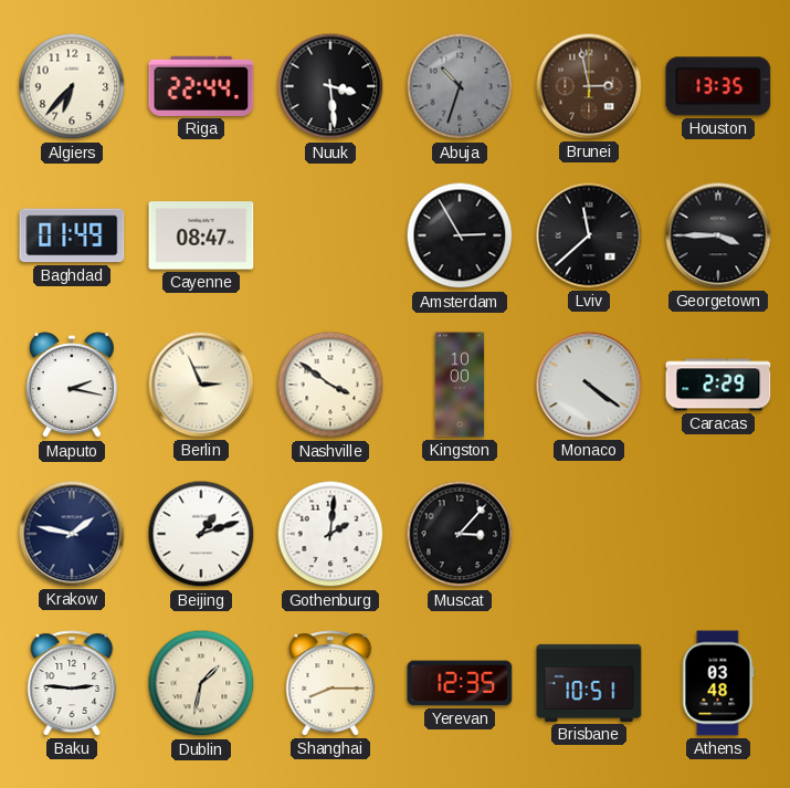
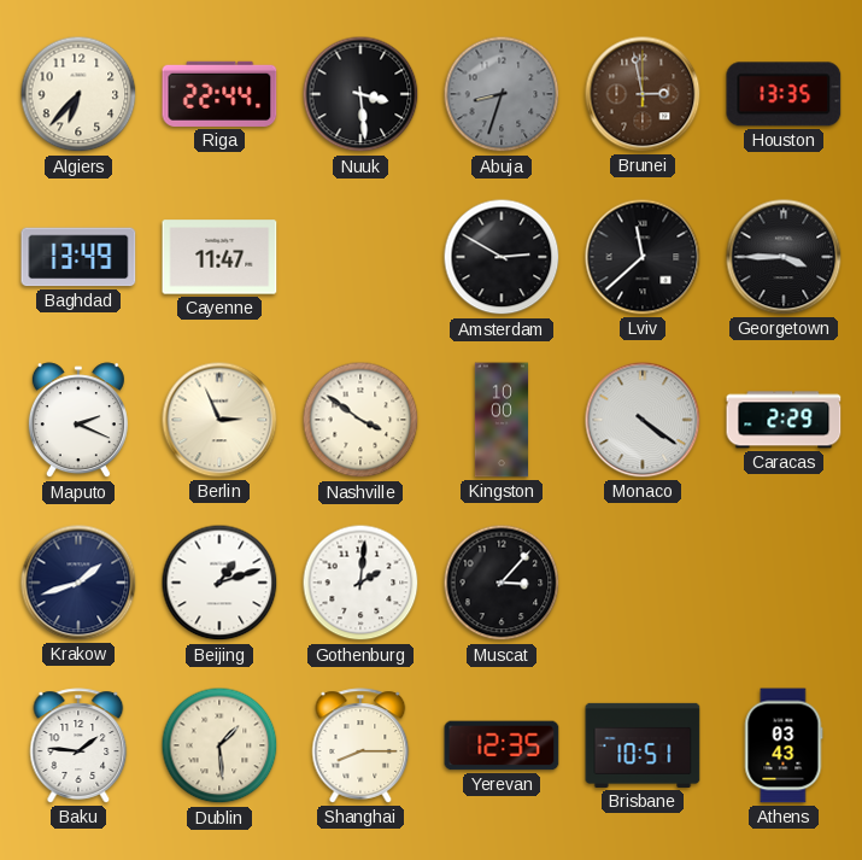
Abuja: 10:33 -> 8:33 (502, 94)
Baghdad: 01:49 -> 13:49 (78, 257)
Cayenne: 08:47 -> 11:47 (219, 257)
Amsterdam: 2:55 -> 2:50 (502, 257)
Maputo: 2:17 -> 2:19 (78, 421)
Krakow: 1:47 -> 1:42 (78, 583)
Baku: 2:46 -> 1:46 (78, 745)
Dublin: 1:32 -> 1:29 (219, 745)
Athens: 03:48 -> 03:43 (784, 745)
